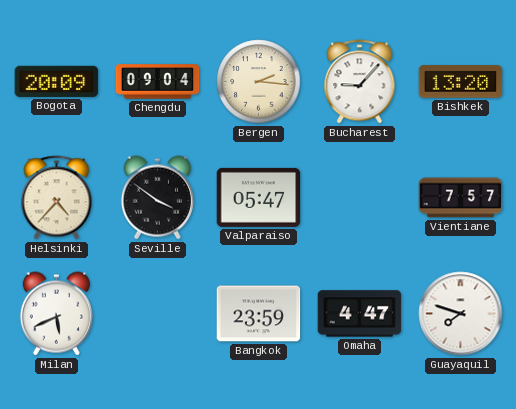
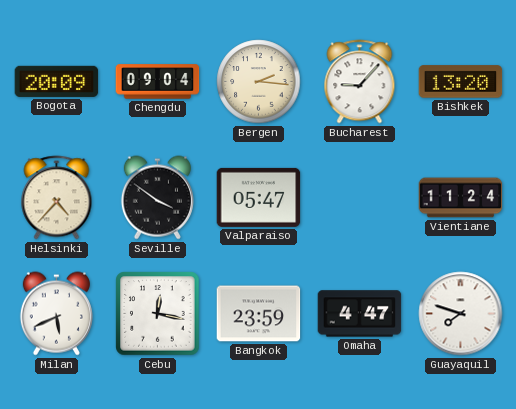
Vientiane: 7:57 -> 11:24 (461, 198)
Cebu: none -> 12:17 (158, 314)
